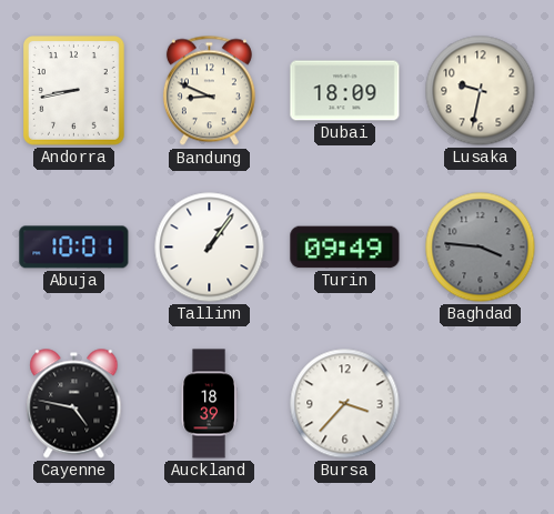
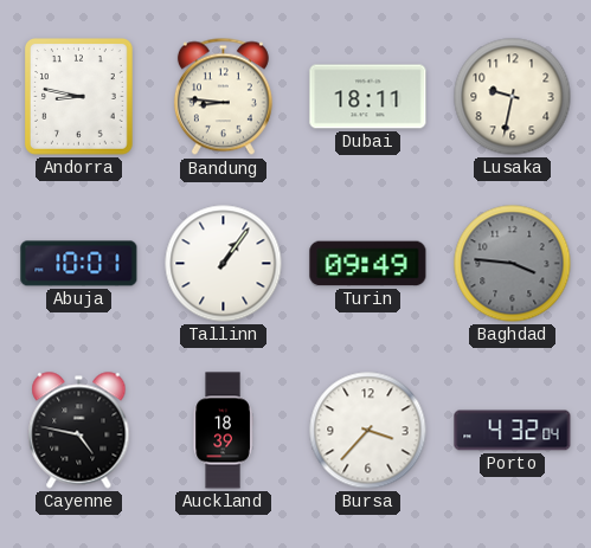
Andorra: 8:43 -> 8:47 (79, 97)
Bandung: 8:49 -> 8:46 (223, 97)
Dubai: 18:09 -> 18:11 (368, 97)
Porto: none -> 4:32 (513, 431)
